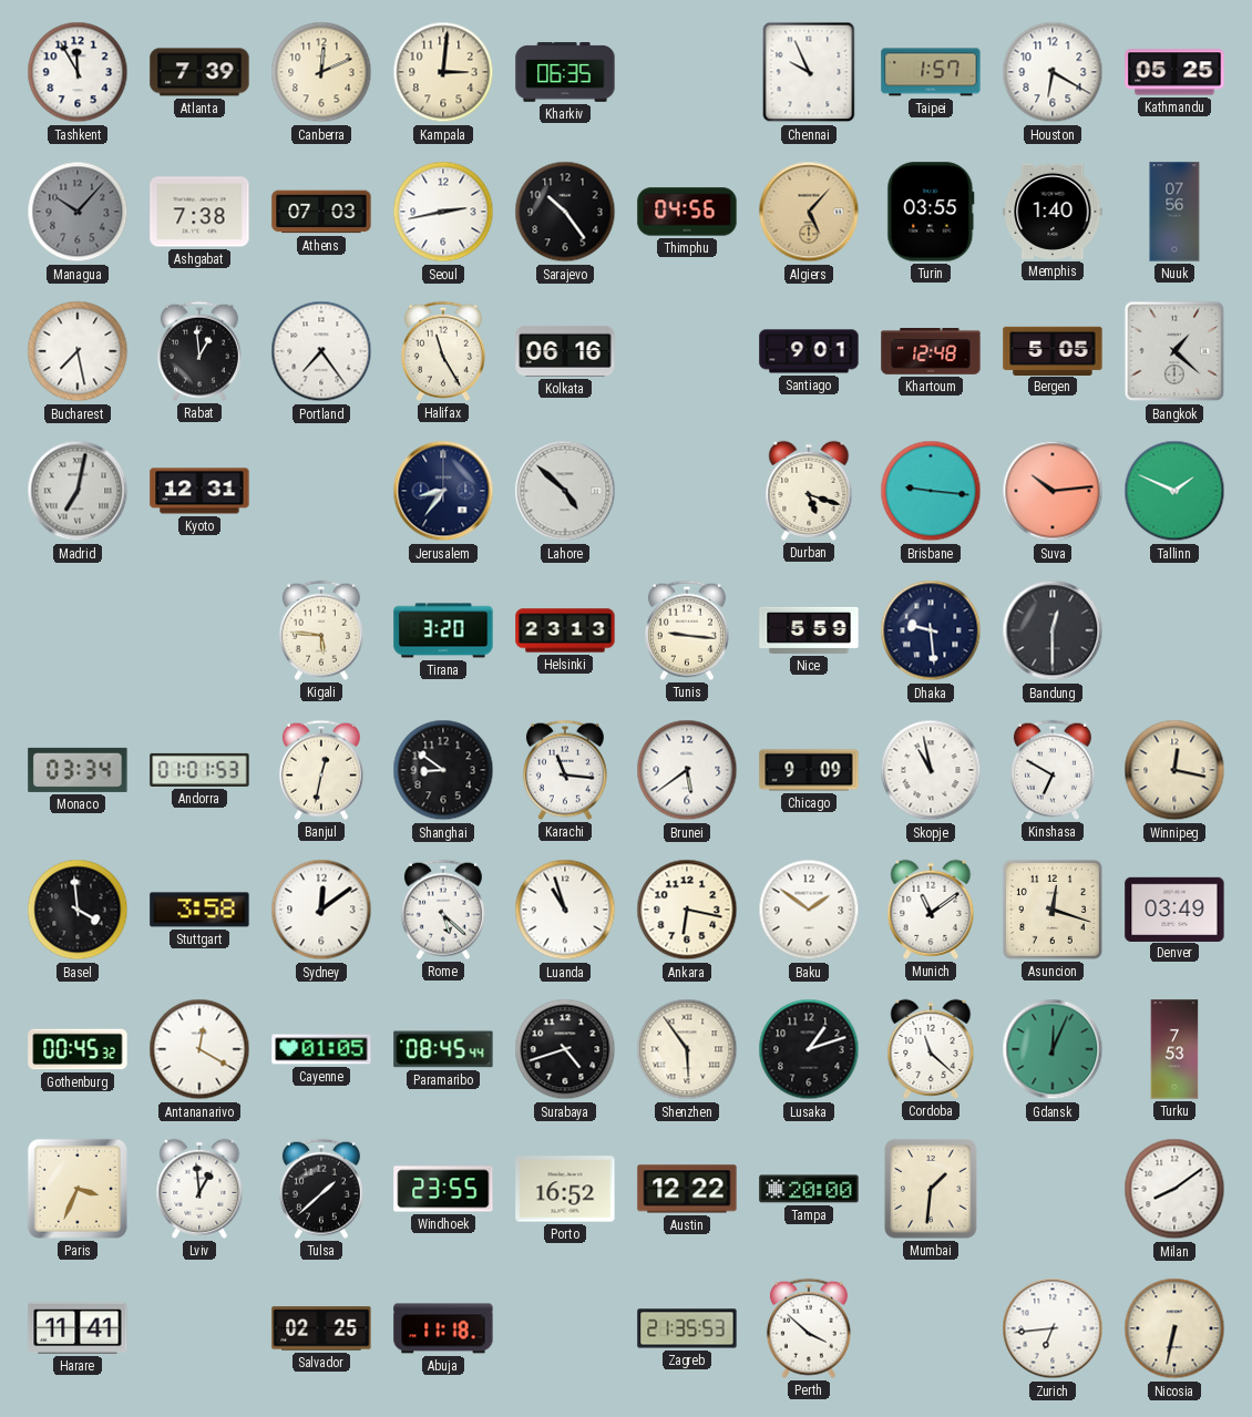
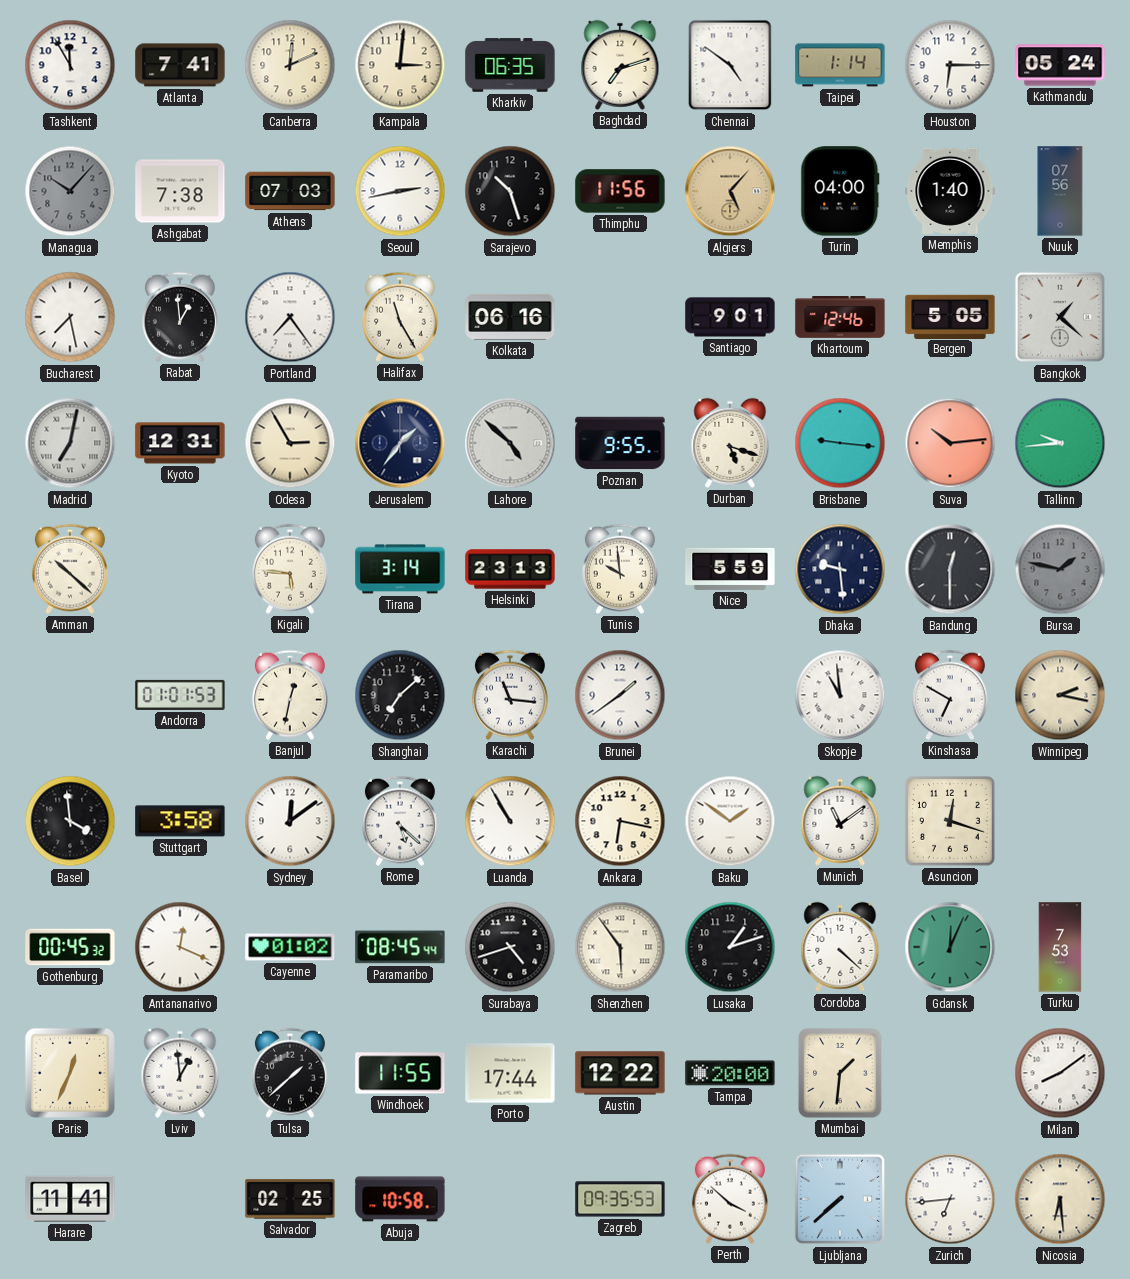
Atlanta: 7:39 -> 7:41 (180, 65)
Baghdad: none -> 7:12 (620, 65)
Chennai: 9:56 -> 4:51 (730, 65)
Taipei: 1:57 -> 1:14 (840, 65)
Houston: 6:20 -> 6:15 (950, 65)
Kathmandu: 05:25 -> 05:24 (1060, 65)
Sarajevo: 10:24 -> 10:27 (510, 191)
Thimphu: 04:56 -> 11:56 (620, 191)
Turin: 03:55 -> 04:00 (840, 191)
Khartoum: 12:48 -> 12:46 (840, 318)
Odesa: none -> 2:55 (290, 443)
Jerusalem: 8:36 -> 1:36 (400, 443)
Poznan: none -> 9:55 (620, 443)
Tallinn: 1:49 -> 9:44 (1060, 443)
Amman: none -> 10:22 (70, 569)
Tirana: 3:20 -> 3:14 (400, 569)
Tunis: 9:16 -> 9:59 (620, 569)
Bursa: none -> 1:47 (1060, 569)
Monaco: 03:34 -> none (78, 770)
Shanghai: 8:51 -> 7:08 (400, 695)
Brunei: 5:39 -> 1:39 (620, 695)
Chicago: 9:09 -> none (809, 770)
Skopje: 10:58 -> 10:59 (840, 695)
Winnipeg: 12:17 -> 2:17 (1060, 695)
Luanda: 10:57 -> 10:55 (510, 821)
Denver: 03:49 -> none (1174, 908)
Antananarivo: 12:20 -> 12:19 (180, 947)
Cayenne: 01:05 -> 01:02 (290, 947)
Cordoba: 11:22 -> 4:22 (840, 947)
Paris: 3:34 -> 12:34 (70, 1073)
Windhoek: 23:55 -> 11:55 (400, 1073)
Porto: 16:52 -> 17:44 (510, 1073)
Abuja: 11:18 -> 10:58 (400, 1199)
Zagreb: 21:35 -> 09:35 (620, 1199)
Ljubljana: none -> 7:38 (840, 1199)
Nicosia: 6:32 -> 6:29 (1060, 1199)
